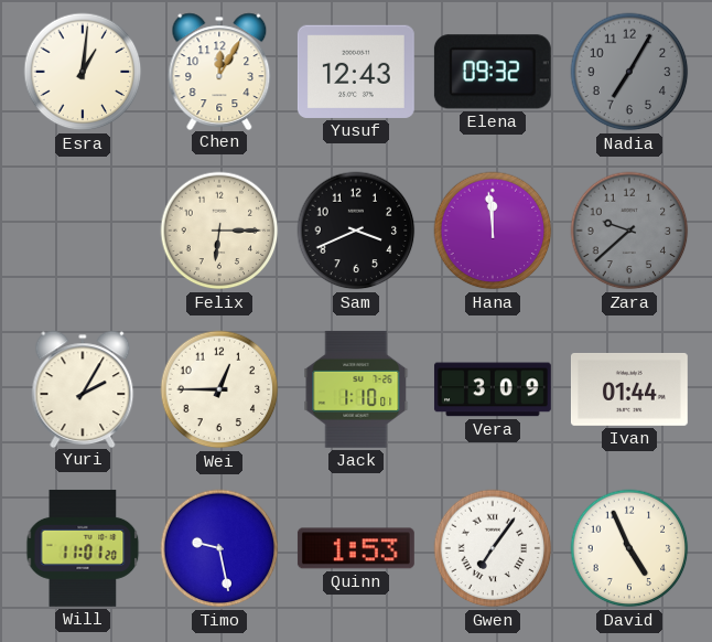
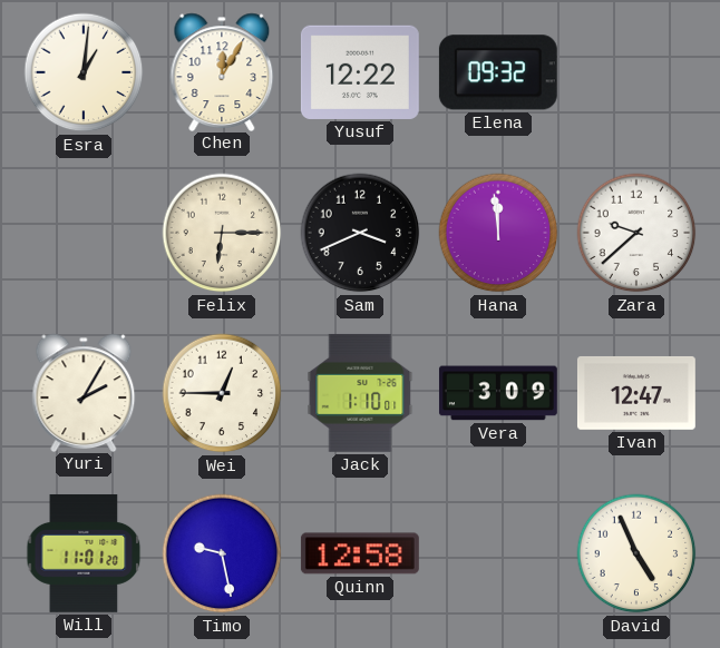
Yusuf: 12:43 -> 12:22 (360, 72)
Nadia: 7:05 -> none (629, 72)
Zara dial: grey -> white (636, 233)
Ivan: 01:44 -> 12:47 (636, 393)
Quinn: 1:53 -> 12:58 (360, 553)
Gwen: 7:06 -> none (493, 548)
